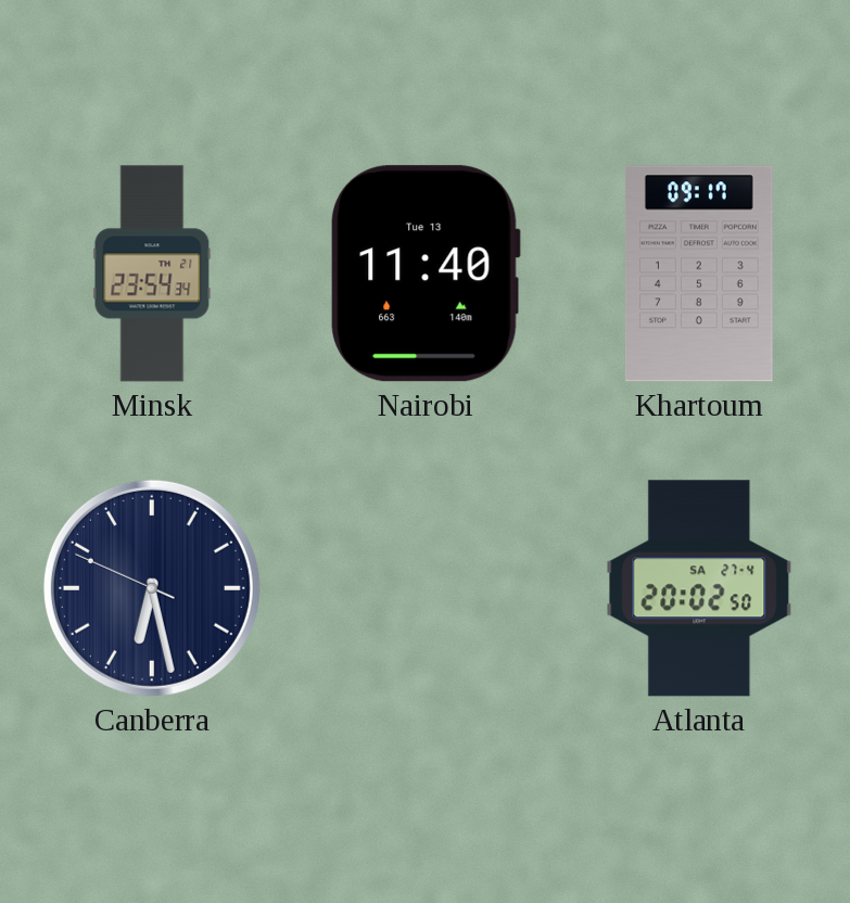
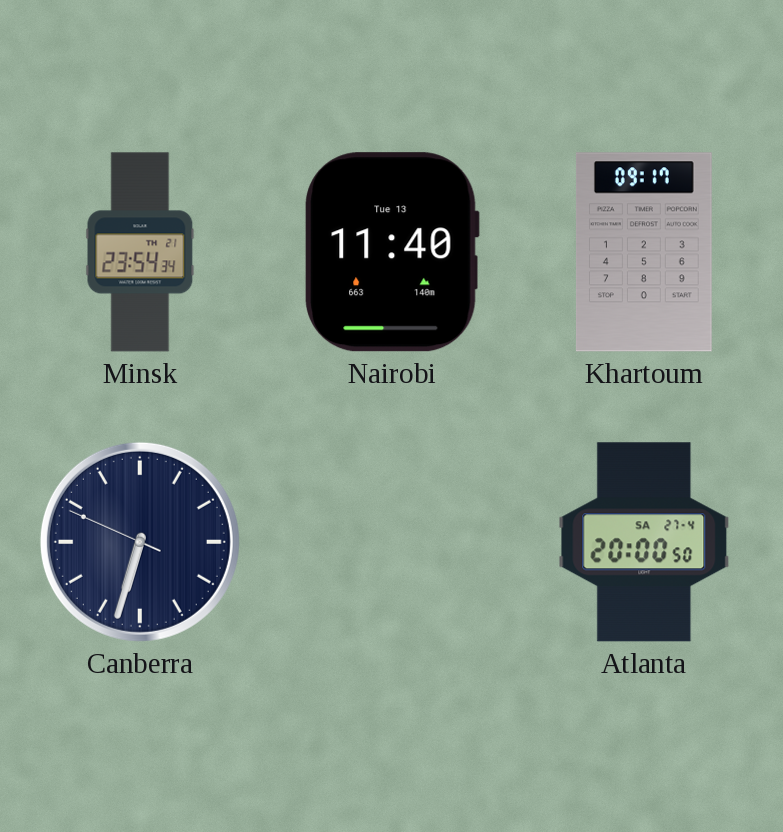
Canberra: 6:27 -> 6:32 (140, 542)
Atlanta: 20:02 -> 20:00 (644, 542)
